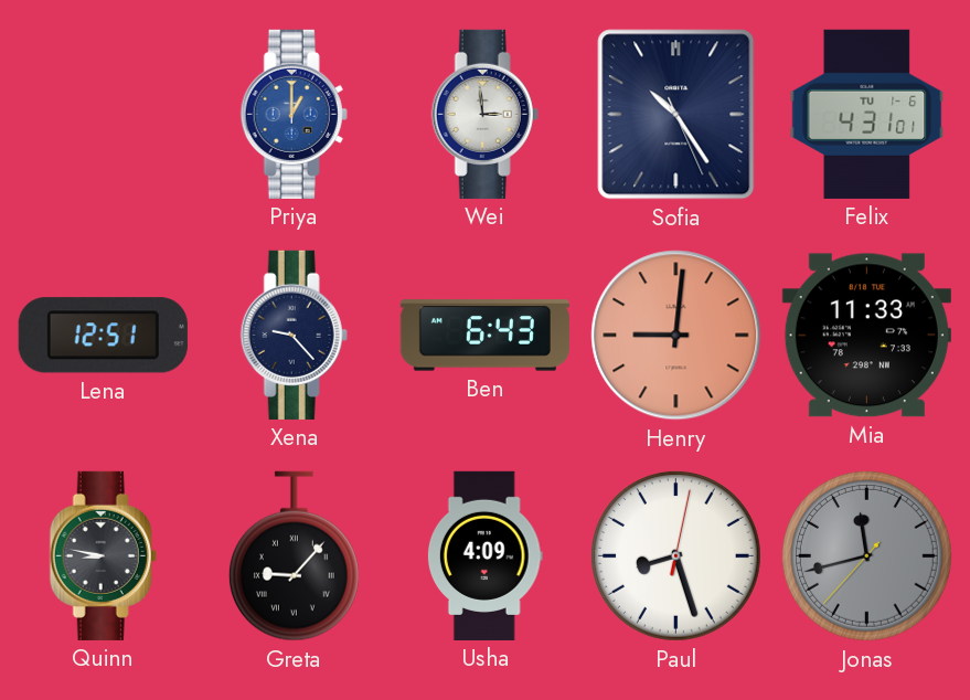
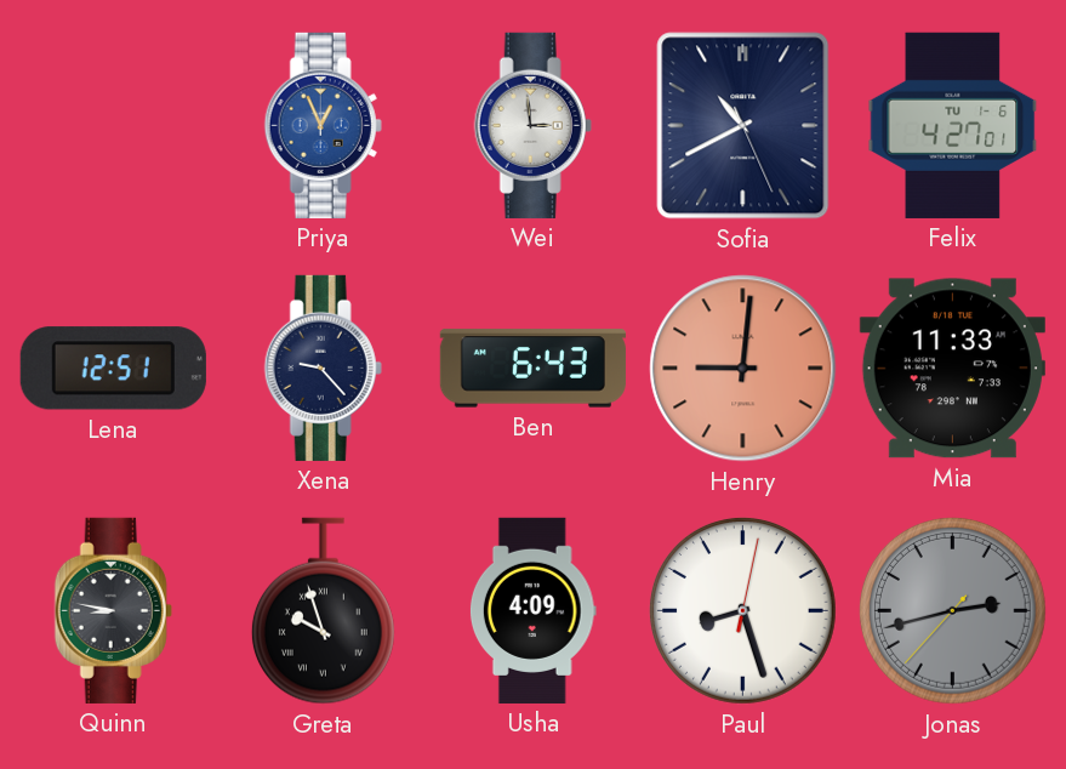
Priya: 1:00 -> 12:56 (323, 125)
Sofia: 10:24 -> 10:40 (743, 126)
Felix: 4:31 -> 4:27 (953, 125)
Greta: 9:07 -> 9:57 (323, 611)
Jonas: 11:42 -> 2:42 (953, 611)
